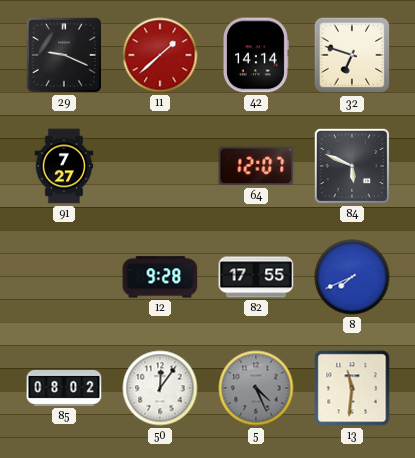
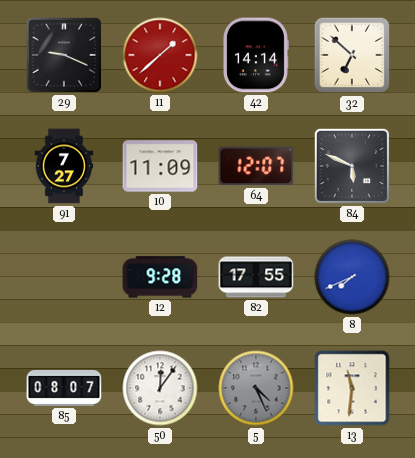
32: 6:48 -> 6:52 (352, 55)
10: none -> 11:09 (160, 166)
85: 08:02 -> 08:07 (64, 388)
